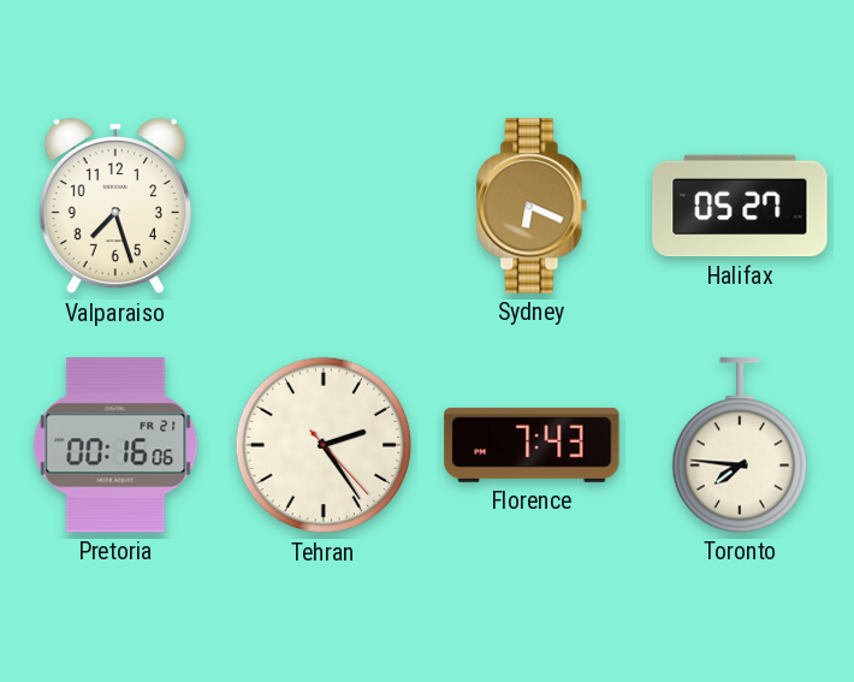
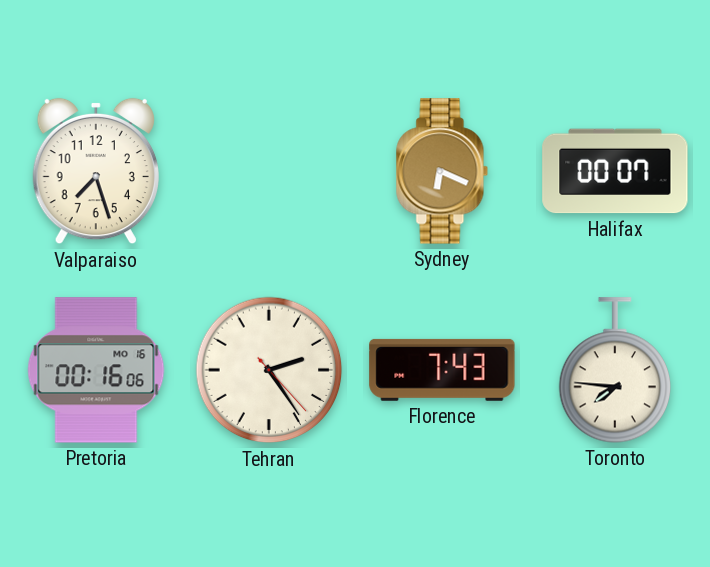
Halifax: 05:27 -> 00:07 (615, 171)
Pretoria date: FR 21 -> MO 16 (96, 370)
